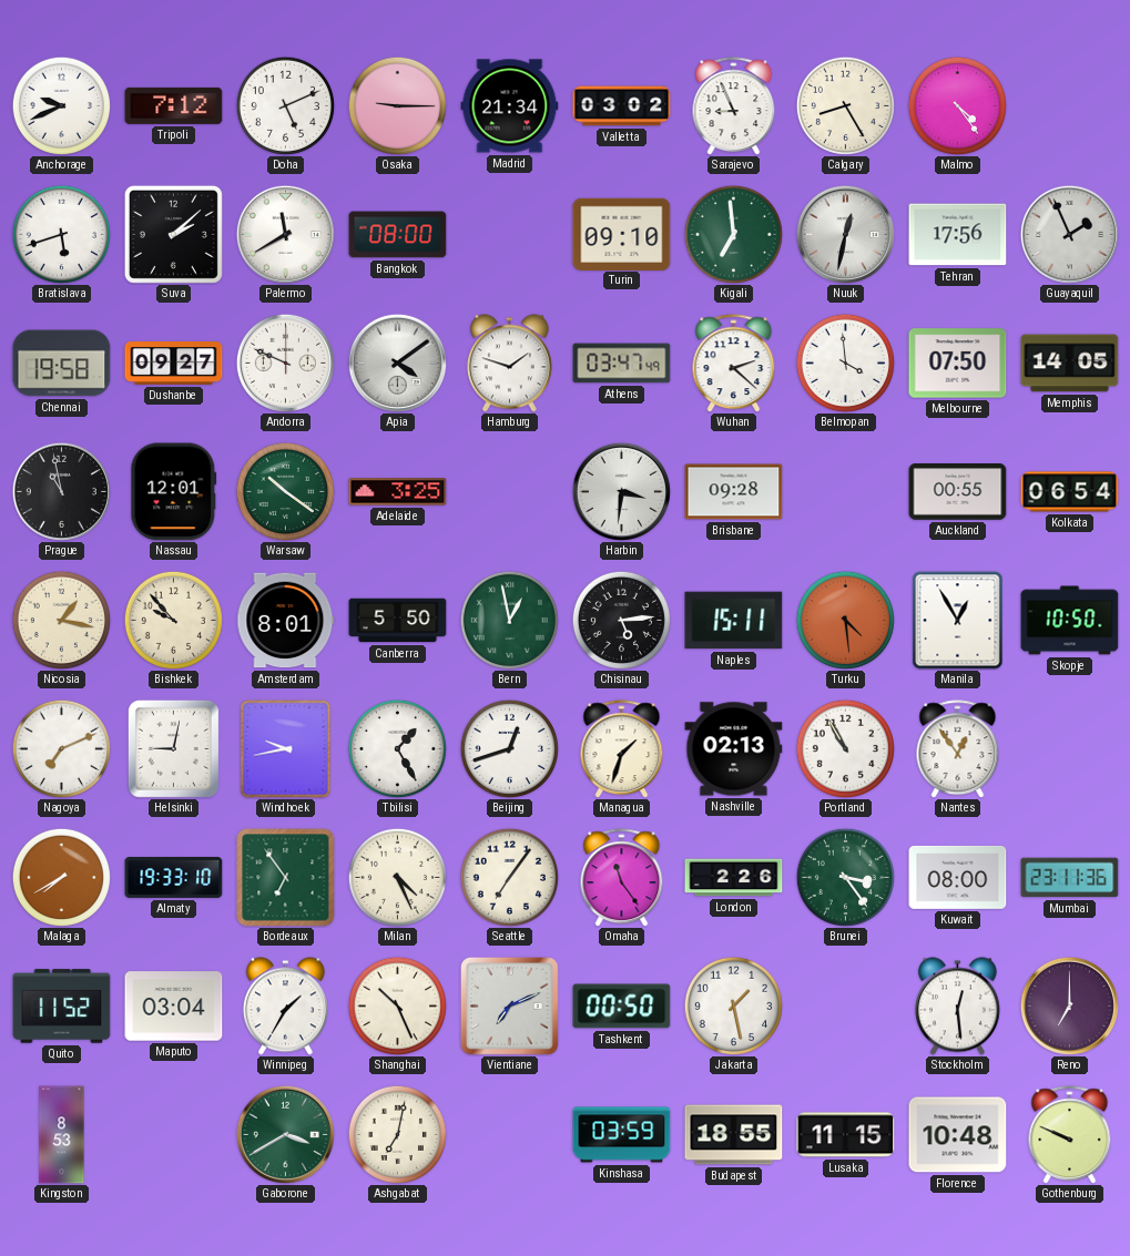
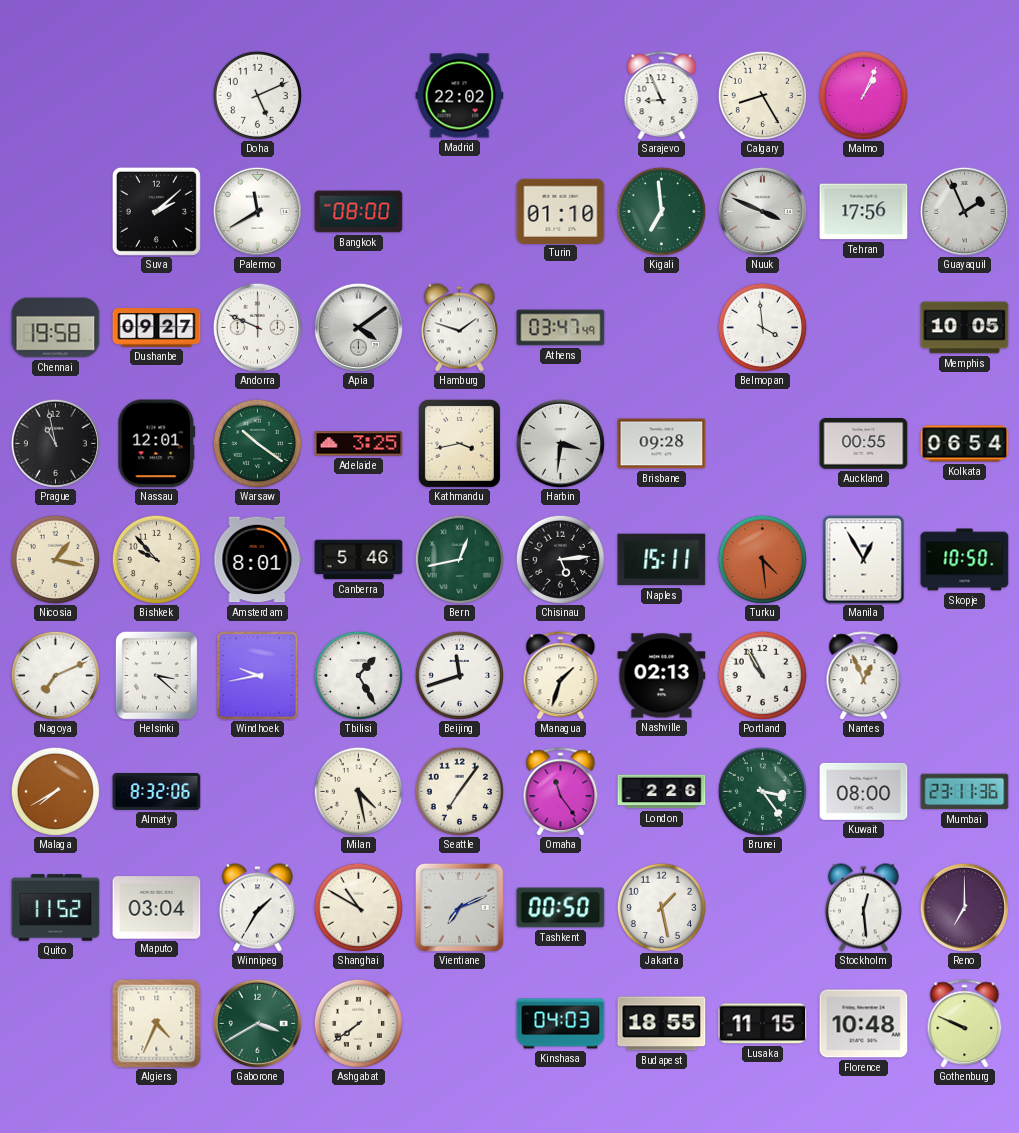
Anchorage: 9:41 -> none (61, 105)
Tripoli: 7:12 -> none (174, 105)
Osaka: 9:15 -> none (397, 105)
Madrid: 21:34 -> 22:02 (460, 96)
Valletta: 03:02 -> none (622, 106)
Malmo: 4:24 -> 1:04 (863, 95)
Bratislava: 5:42 -> none (61, 234)
Turin: 09:10 -> 01:10 (561, 211)
Nuuk: 12:32 -> 3:49 (762, 211)
Wuhan: 2:22 -> none (734, 364)
Melbourne: 07:50 -> none (958, 364)
Memphis: 14:05 -> 10:05 (965, 328)
Kathmandu: none -> 3:43 (459, 443)
Canberra: 5:50 -> 5:46 (359, 560)
Bern: 12:58 -> 12:43 (459, 559)
Helsinki: 9:02 -> 3:22 (156, 675)
Beijing: 12:42 -> 11:42 (459, 675)
Nantes: 12:54 -> 12:56 (864, 676)
Almaty: 19:33 -> 8:32 (157, 791)
Bordeaux: 6:54 -> none (286, 878)
Milan: 4:26 -> 4:28 (358, 791)
Shanghai: 10:26 -> 10:50 (358, 907)
Kingston: 8:53 -> none (62, 1135)
Algiers: none -> 4:34 (157, 1024)
Ashgabat: 7:02 -> 7:39 (358, 1023)
Kinshasa: 03:59 -> 04:03 (561, 1024)
